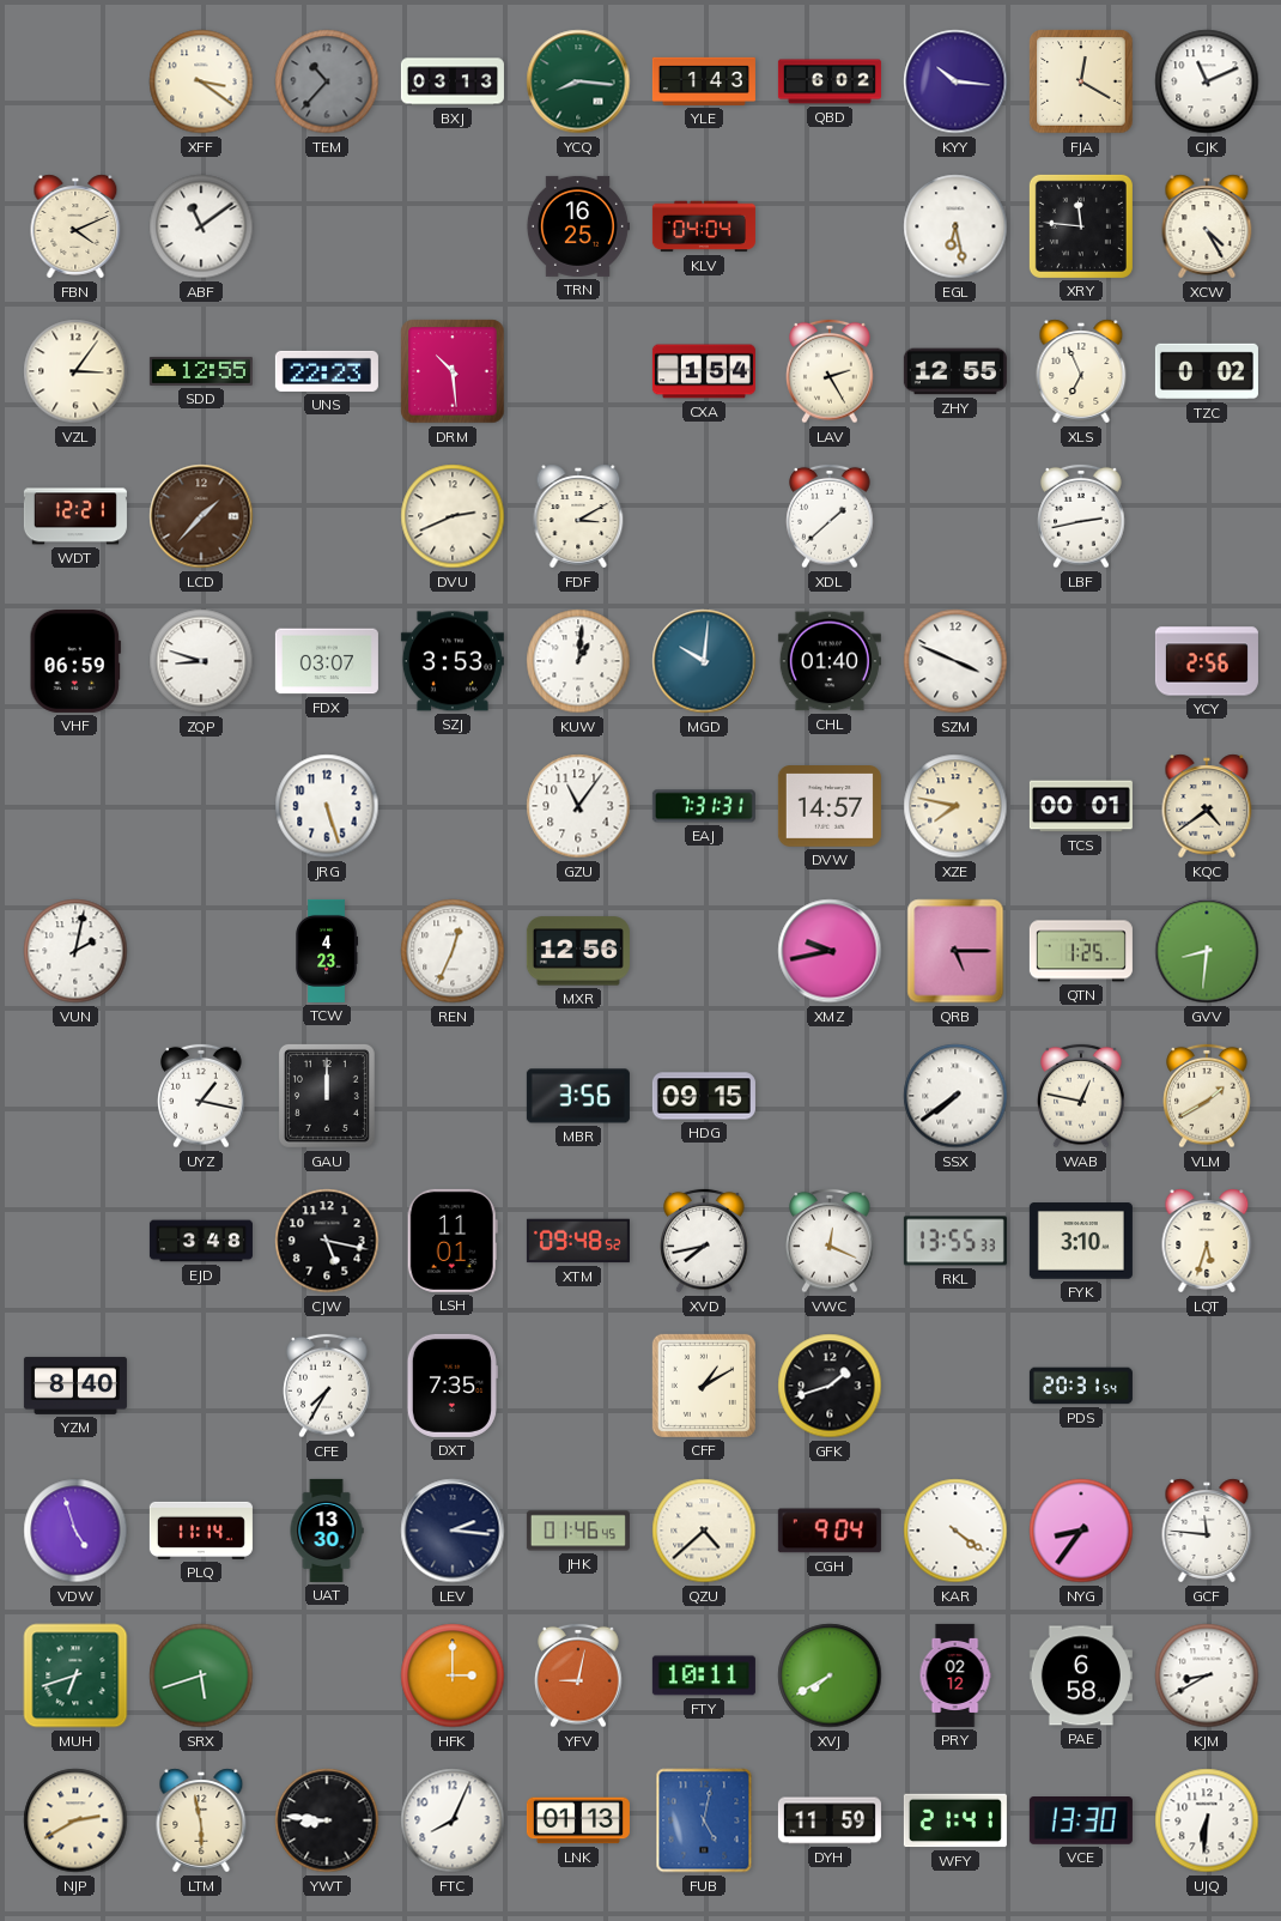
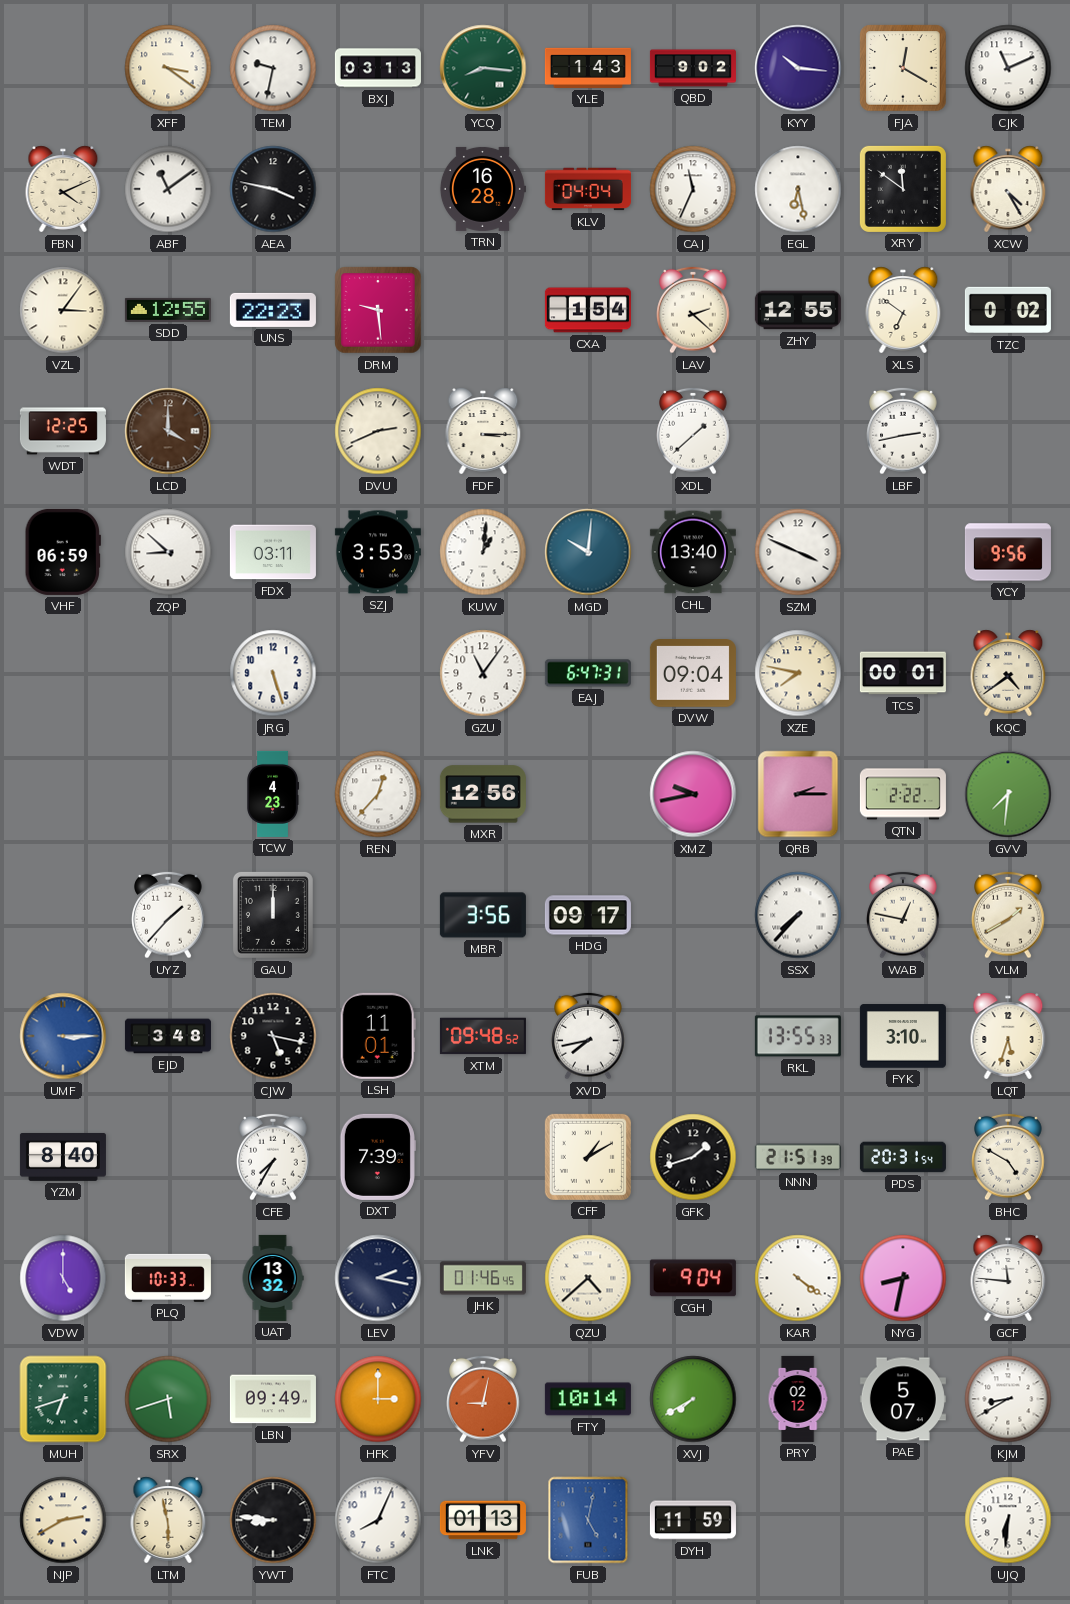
TEM: 10:37 -> 9:32 (273, 68)
TEM dial: grey -> white (273, 68)
QBD: 6:02 -> 9:02 (693, 68)
AEA: none -> 3:47 (273, 189)
TRN: 16:25 -> 16:28 (482, 189)
CAJ: none -> 11:34 (693, 189)
XRY: 11:46 -> 11:51 (903, 189)
DRM: 10:29 -> 9:29 (378, 310)
LAV: 2:25 -> 2:22 (693, 310)
XLS: 6:56 -> 6:51 (903, 310)
WDT: 12:21 -> 12:25 (63, 431)
LCD: 1:37 -> 4:00 (168, 431)
FDF: 3:10 -> 3:15 (483, 431)
ZQP: 8:48 -> 8:52 (168, 552)
FDX: 03:07 -> 03:11 (273, 552)
CHL: 01:40 -> 13:40 (693, 552)
YCY: 2:56 -> 9:56 (1008, 552)
EAJ: 7:31 -> 6:47 (588, 673)
DVW: 14:57 -> 09:04 (693, 674)
VUN: 2:02 -> none (75, 951)
REN: 12:34 -> 12:37 (378, 794)
QRB: 5:15 -> 2:15 (798, 794)
QTN: 1:25 -> 2:22 (903, 794)
GVV: 8:31 -> 7:31 (1008, 794)
UYZ: 1:17 -> 1:37 (168, 915)
HDG: 09:15 -> 09:17 (588, 915)
SSX: 7:39 -> 7:37 (798, 915)
UMF: none -> 3:15 (63, 1036)
VWC: 12:19 -> none (830, 1241)
DXT: 7:35 -> 7:39 (378, 1157)
NNN: none -> 21:51 (798, 1157)
BHC: none -> 4:50 (1008, 1157)
VDW: 4:57 -> 5:00 (63, 1278)
PLQ: 11:14 -> 10:33 (168, 1278)
UAT: 13:30 -> 13:32 (273, 1278)
LEV: 2:16 -> 2:17 (378, 1278)
NYG: 8:36 -> 8:32 (903, 1278)
LBN: none -> 09:49 (273, 1399)
FTY: 10:11 -> 10:14 (588, 1399)
PAE: 6:58 -> 5:07 (903, 1399)
WFY: 21:41 -> none (955, 1820)
VCE: 13:30 -> none (1081, 1822)
